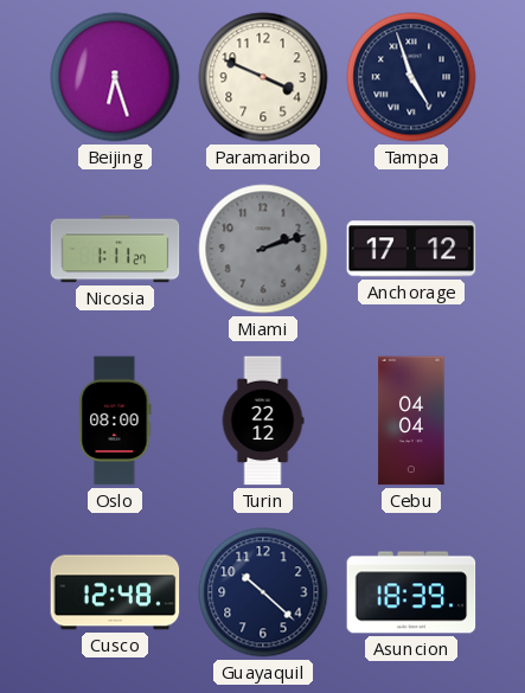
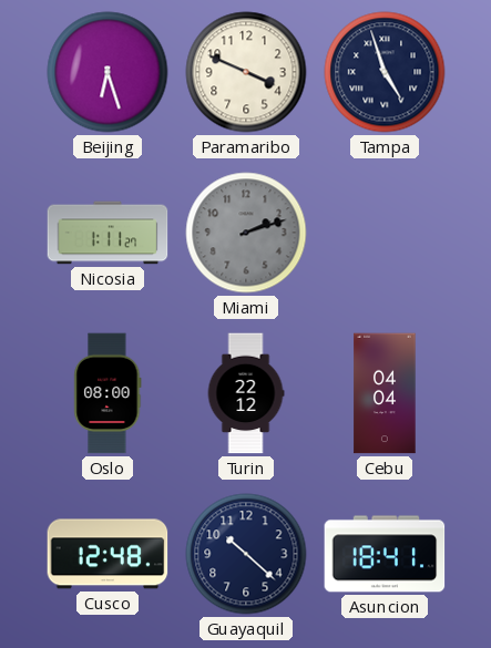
Anchorage: 17:12 -> none (411, 249)
Asuncion: 18:39 -> 18:41 (385, 554)
